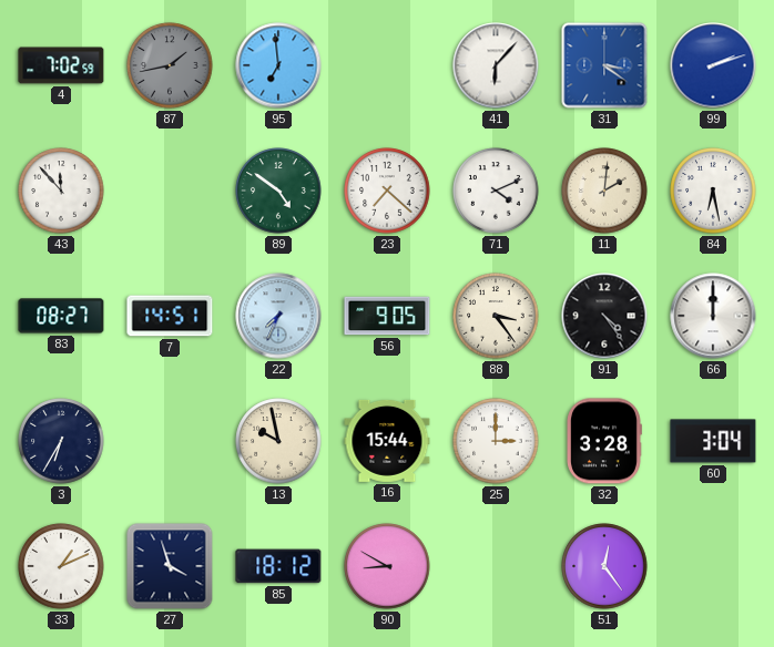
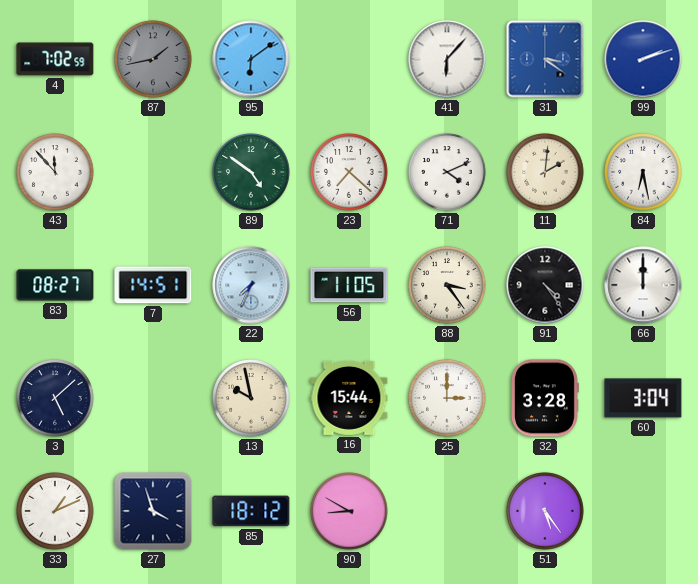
95: 6:59 -> 6:09 (251, 59)
56: 9:05 -> 11:05 (349, 285)
3: 6:35 -> 5:08 (55, 398)
51: 12:24 -> 5:24 (545, 511)
